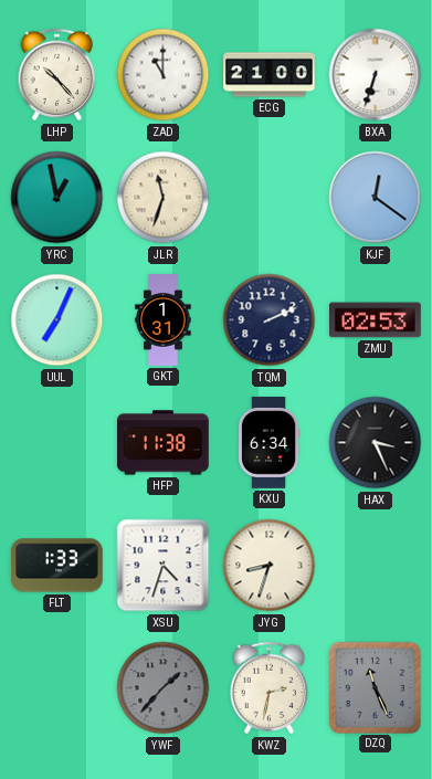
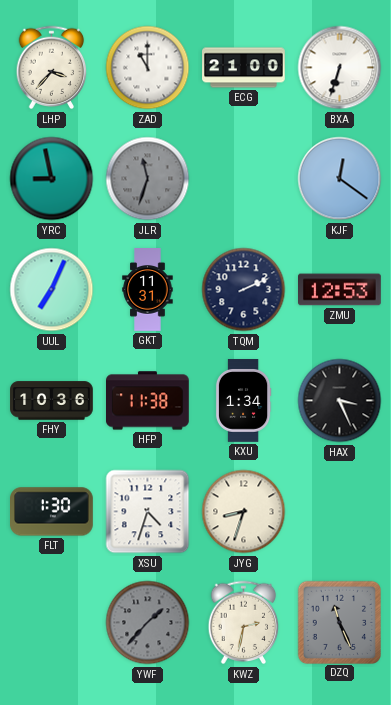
LHP: 10:23 -> 3:37 (52, 68)
YRC: 12:58 -> 8:58 (52, 179)
JLR dial: cream -> grey (148, 179)
GKT: 1:31 -> 11:31 (148, 290)
ZMU: 02:53 -> 12:53 (340, 290)
FHY: none -> 10:36 (52, 401)
KXU: 6:34 -> 1:34 (243, 401)
FLT: 1:33 -> 1:30 (52, 512)
